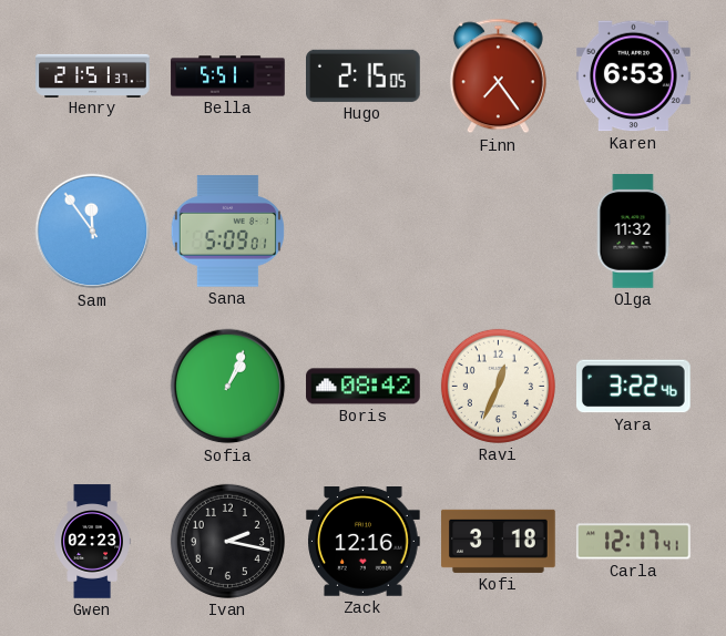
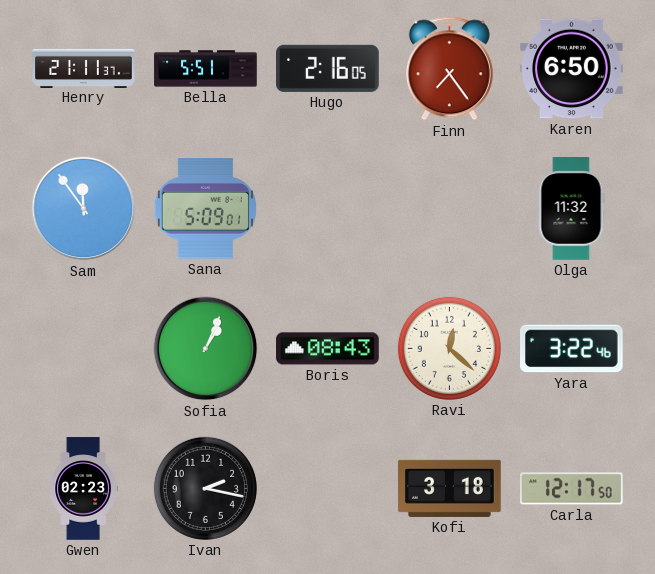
Henry: 21:51 -> 21:11 (84, 68)
Hugo: 2:15 -> 2:16 (328, 68)
Karen: 6:53 -> 6:50 (572, 69)
Boris: 08:42 -> 08:43 (328, 349)
Ravi: 12:34 -> 12:22 (449, 348)
Zack: 12:16 -> none (364, 542)
Carla: 12:17:41 -> 12:17:50 (572, 489)
